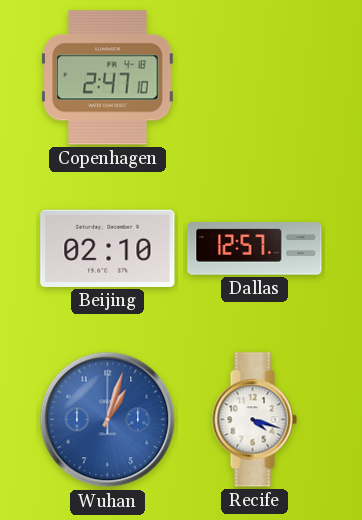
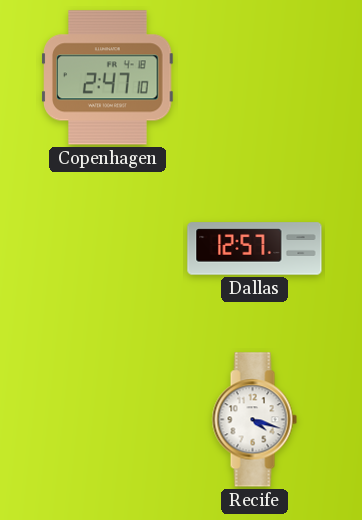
Beijing: 02:10 -> none (108, 248)
Wuhan: 1:03 -> none (108, 420)
